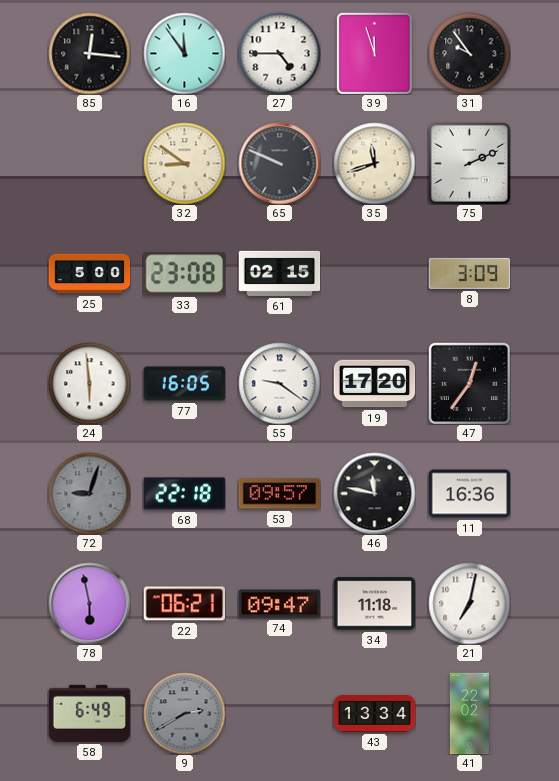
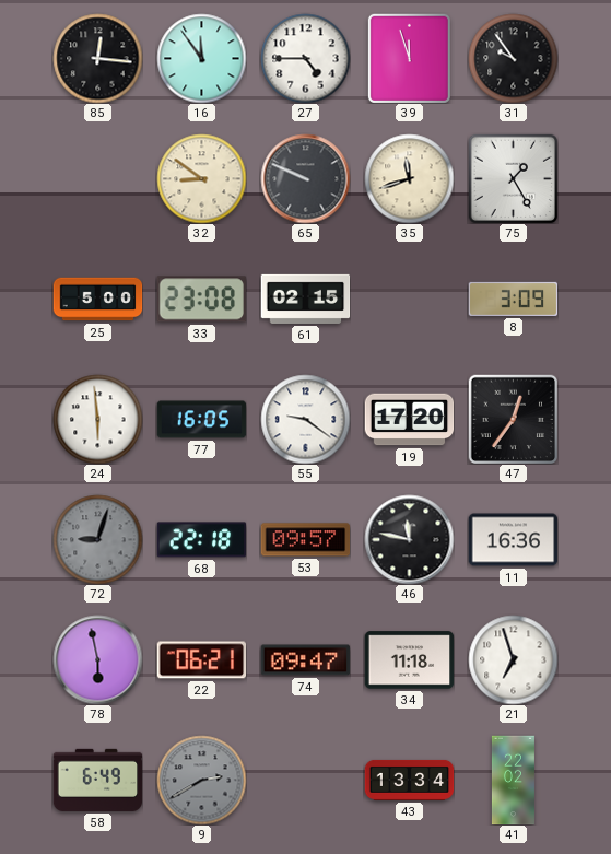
75: 2:11 -> 1:25 (513, 178)
21: 7:02 -> 6:57 (513, 659)
